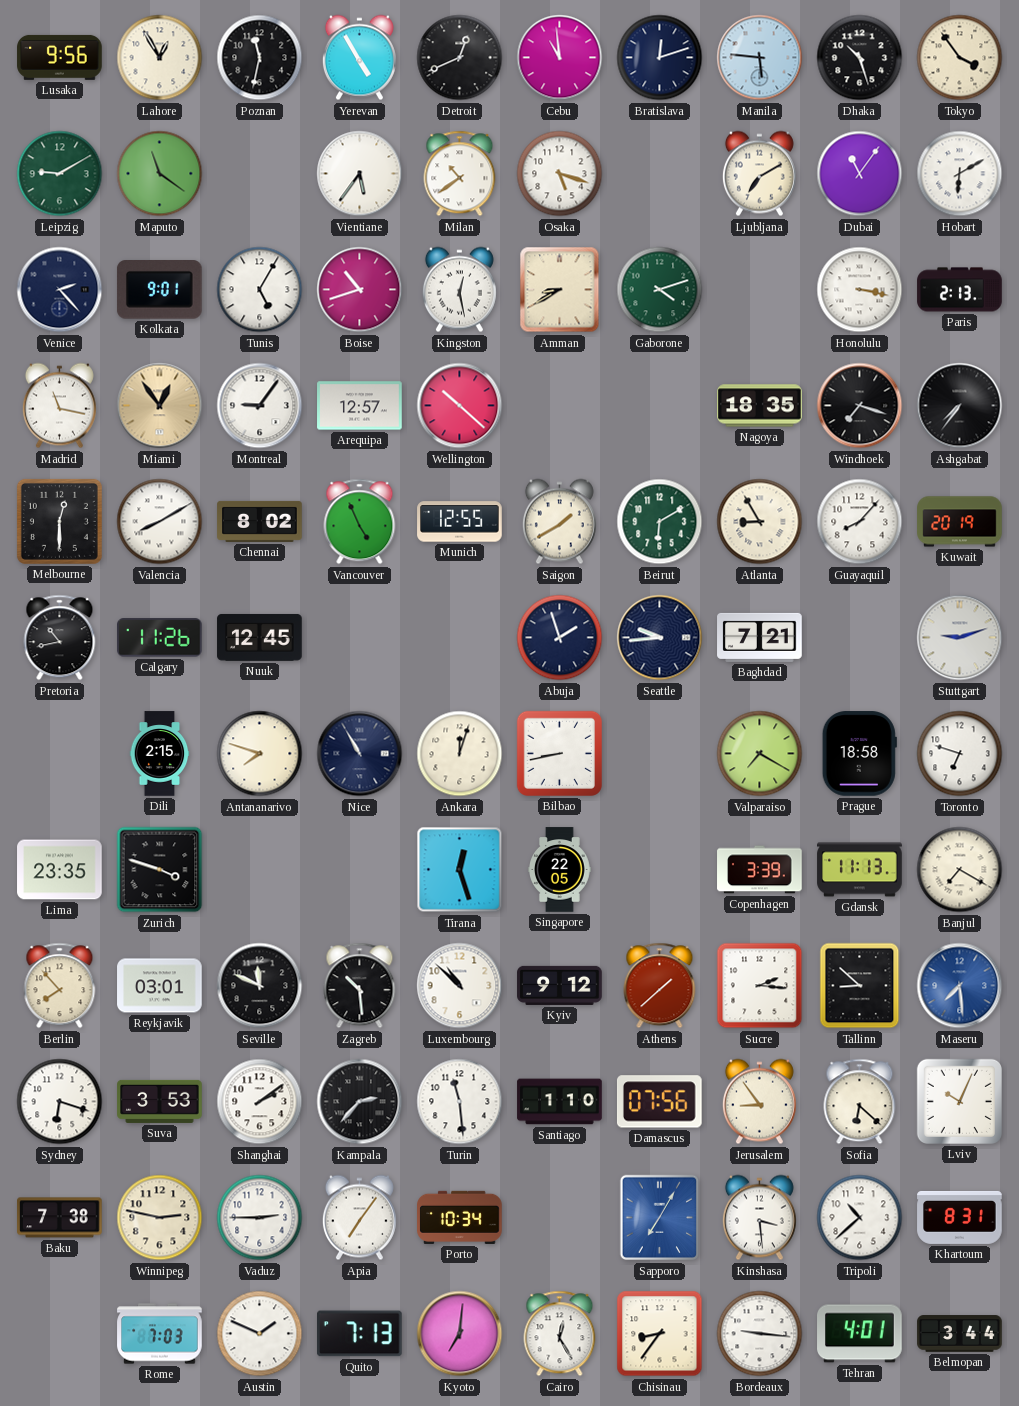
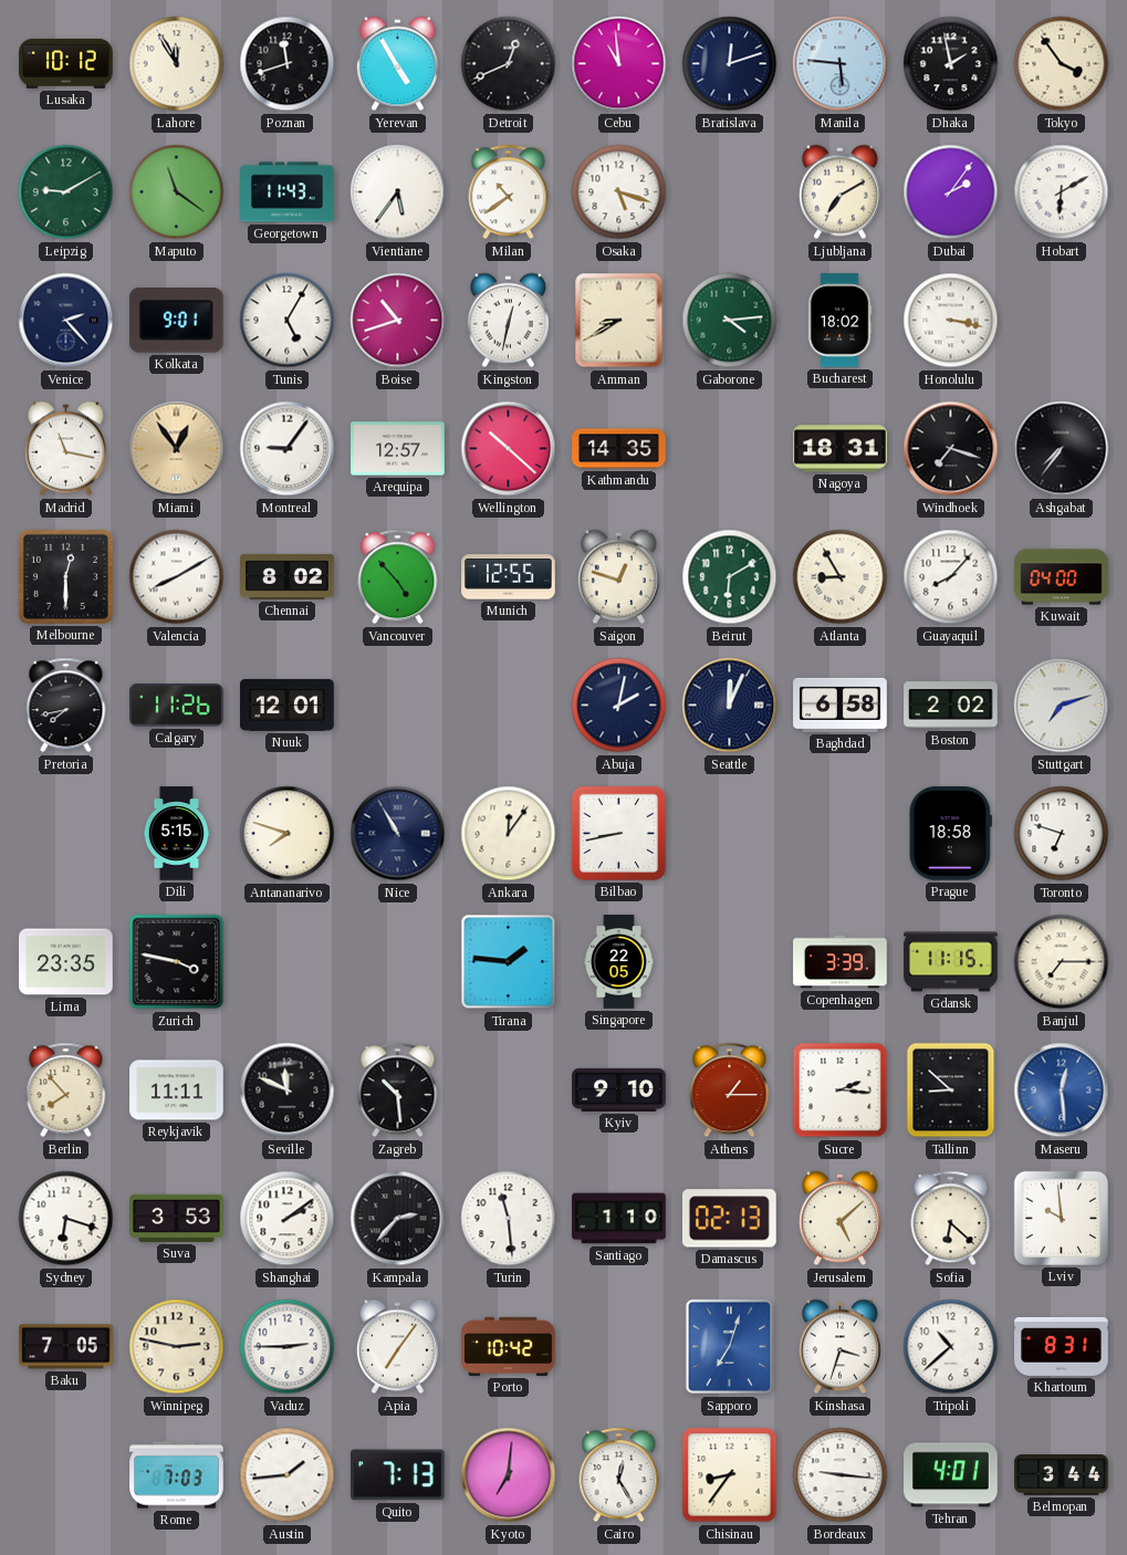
Lusaka: 9:56 -> 10:12 (66, 63)
Lahore: 12:55 -> 11:55 (177, 64)
Poznan: 11:32 -> 11:42 (288, 64)
Dhaka: 10:27 -> 1:58 (951, 64)
Georgetown: none -> 11:43 (288, 192)
Dubai: 11:06 -> 2:06 (951, 192)
Kingston: 12:28 -> 12:32 (508, 321)
Gaborone: 4:12 -> 4:14 (730, 321)
Bucharest: none -> 18:02 (839, 321)
Paris: 2:13 -> none (960, 290)
Kathmandu: none -> 14:35 (619, 449)
Nagoya: 18:35 -> 18:31 (841, 449)
Vancouver: 4:56 -> 4:53 (398, 577)
Saigon: 1:40 -> 12:48 (618, 577)
Kuwait: 20:19 -> 04:00 (1062, 577)
Pretoria: 10:43 -> 7:43 (66, 706)
Nuuk: 12:45 -> 12:01 (288, 705)
Abuja: 1:57 -> 2:02 (619, 706)
Seattle: 9:44 -> 12:04 (730, 706)
Baghdad: 7:21 -> 6:58 (841, 705)
Boston: none -> 2:02 (951, 706)
Stuttgart: 9:12 -> 7:12 (1062, 706)
Dili: 2:15 -> 5:15 (177, 834)
Ankara: 12:03 -> 12:06 (509, 834)
Valparaiso: 7:20 -> none (760, 754)
Zurich: 3:48 -> 3:47 (177, 962)
Tirana: 12:27 -> 1:46 (509, 962)
Gdansk: 11:13 -> 11:15 (951, 962)
Banjul: 7:20 -> 7:15 (1062, 962)
Reykjavik: 03:01 -> 11:11 (177, 1090)
Luxembourg: 10:52 -> none (460, 986)
Kyiv: 9:12 -> 9:10 (619, 1089)
Athens: 1:38 -> 1:15 (730, 1090)
Maseru: 7:29 -> 12:29 (1062, 1090)
Damascus: 07:56 -> 02:13 (729, 1219)
Jerusalem: 8:54 -> 5:08 (839, 1219)
Lviv: 10:04 -> 9:59 (1061, 1218)
Baku: 7:38 -> 7:05 (66, 1347)
Porto: 10:34 -> 10:42 (509, 1346)
Sapporo: 7:05 -> 7:03 (730, 1347)
Kinshasa: 3:29 -> 3:33 (839, 1347)
Austin: 1:49 -> 1:44 (288, 1475)
